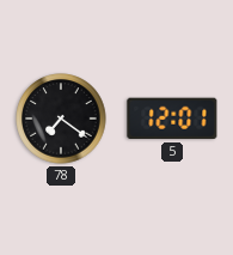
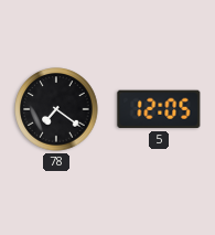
5: 12:01 -> 12:05 (159, 109)
